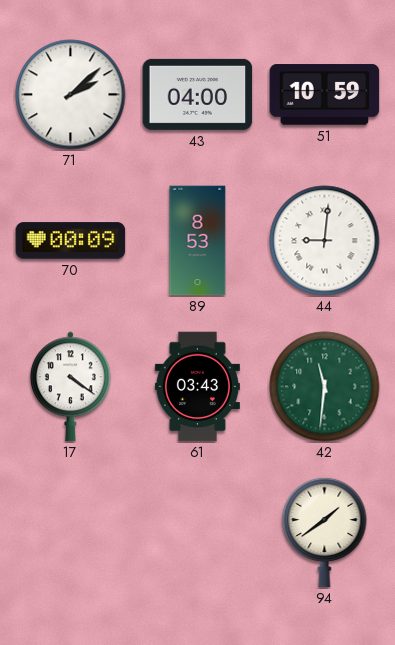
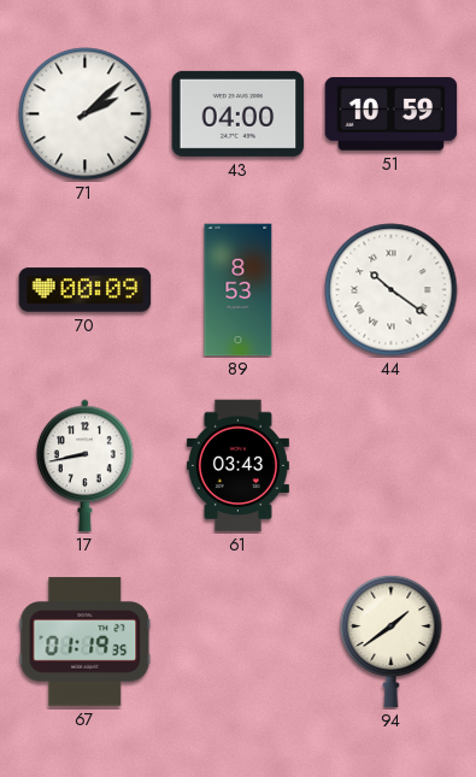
44: 9:01 -> 10:21 (392, 290)
17: 4:21 -> 8:43 (84, 466)
42: 11:31 -> none (325, 387)
67: none -> 01:19 (86, 642)
